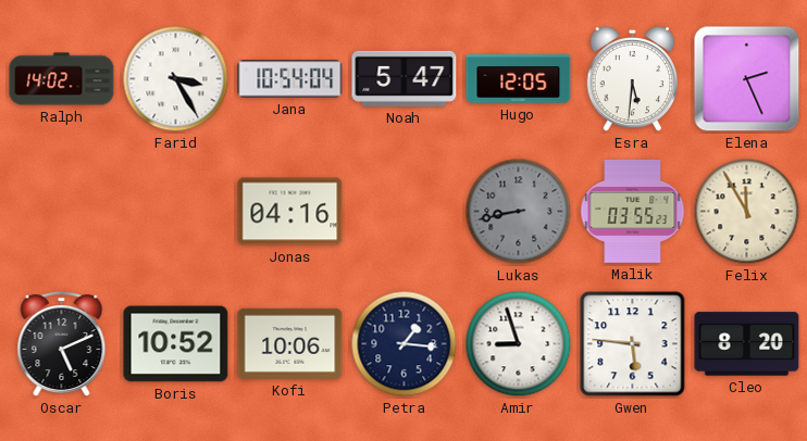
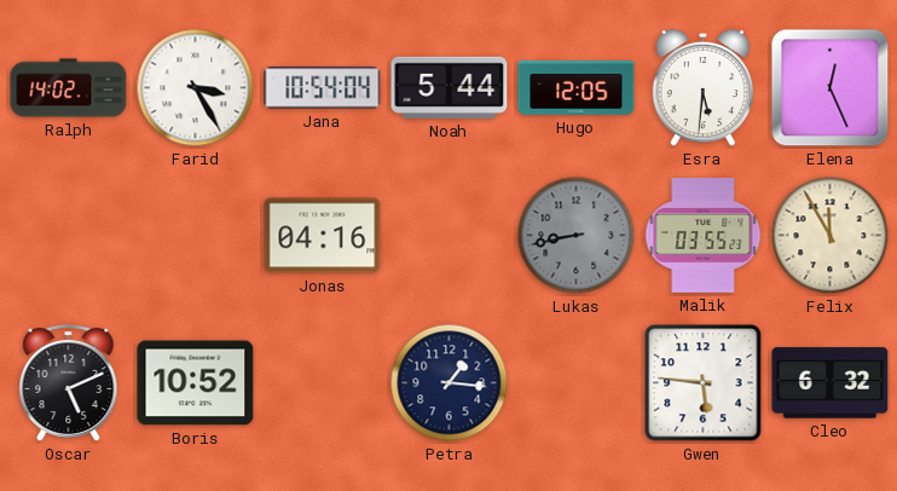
Noah: 5:47 -> 5:44 (450, 87)
Elena: 2:26 -> 12:26 (831, 88)
Kofi: 10:06 -> none (290, 343)
Amir: 8:57 -> none (519, 344)
Cleo: 8:20 -> 6:32 (831, 383)
